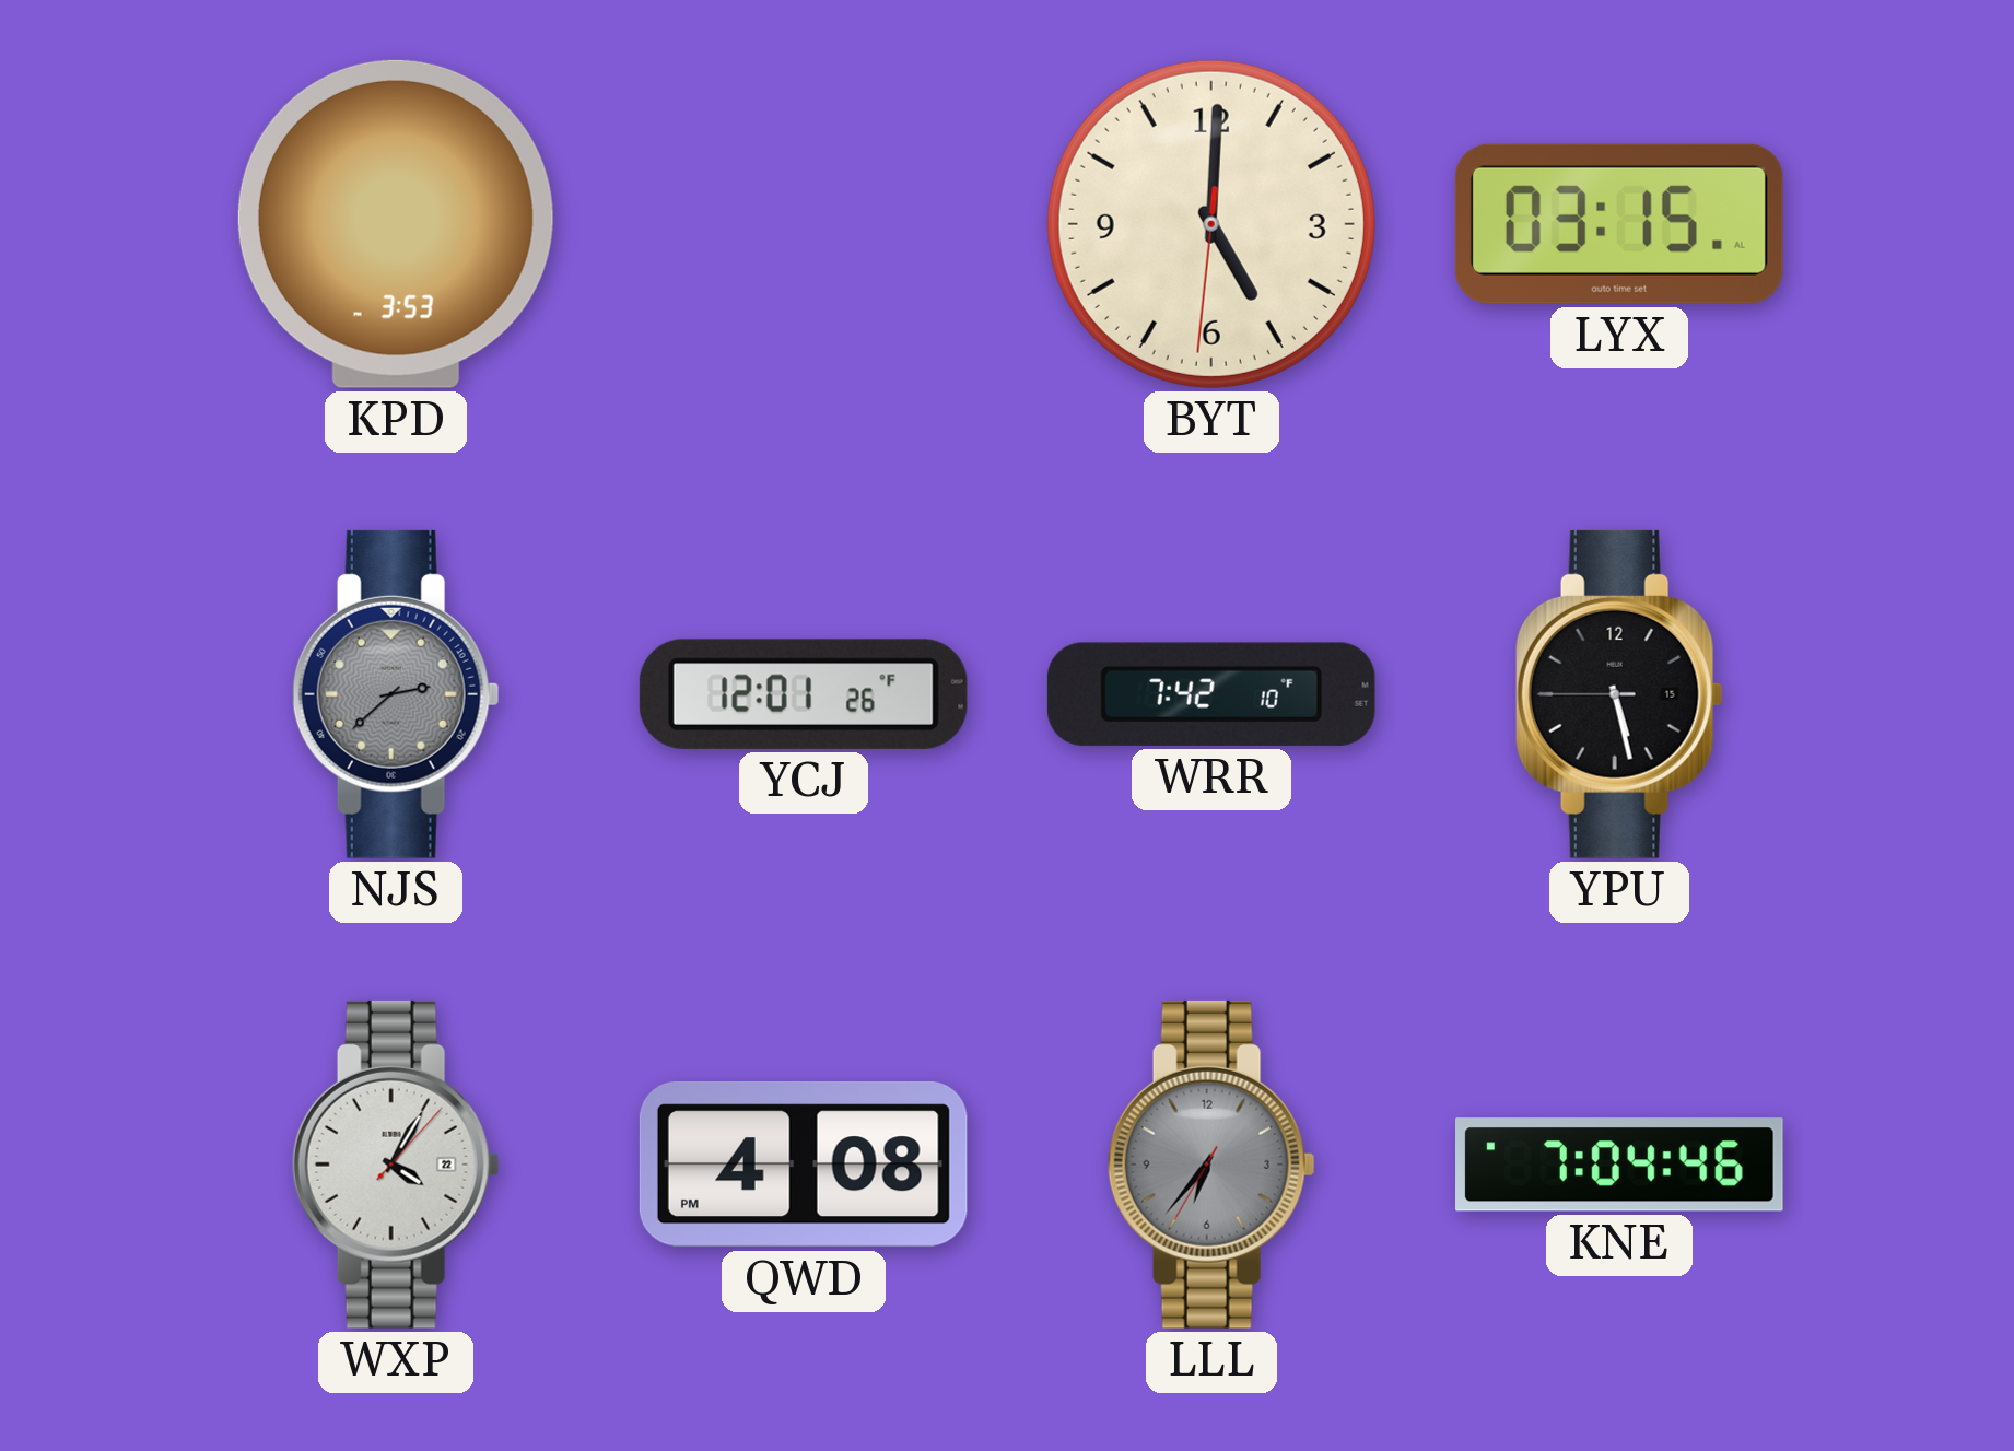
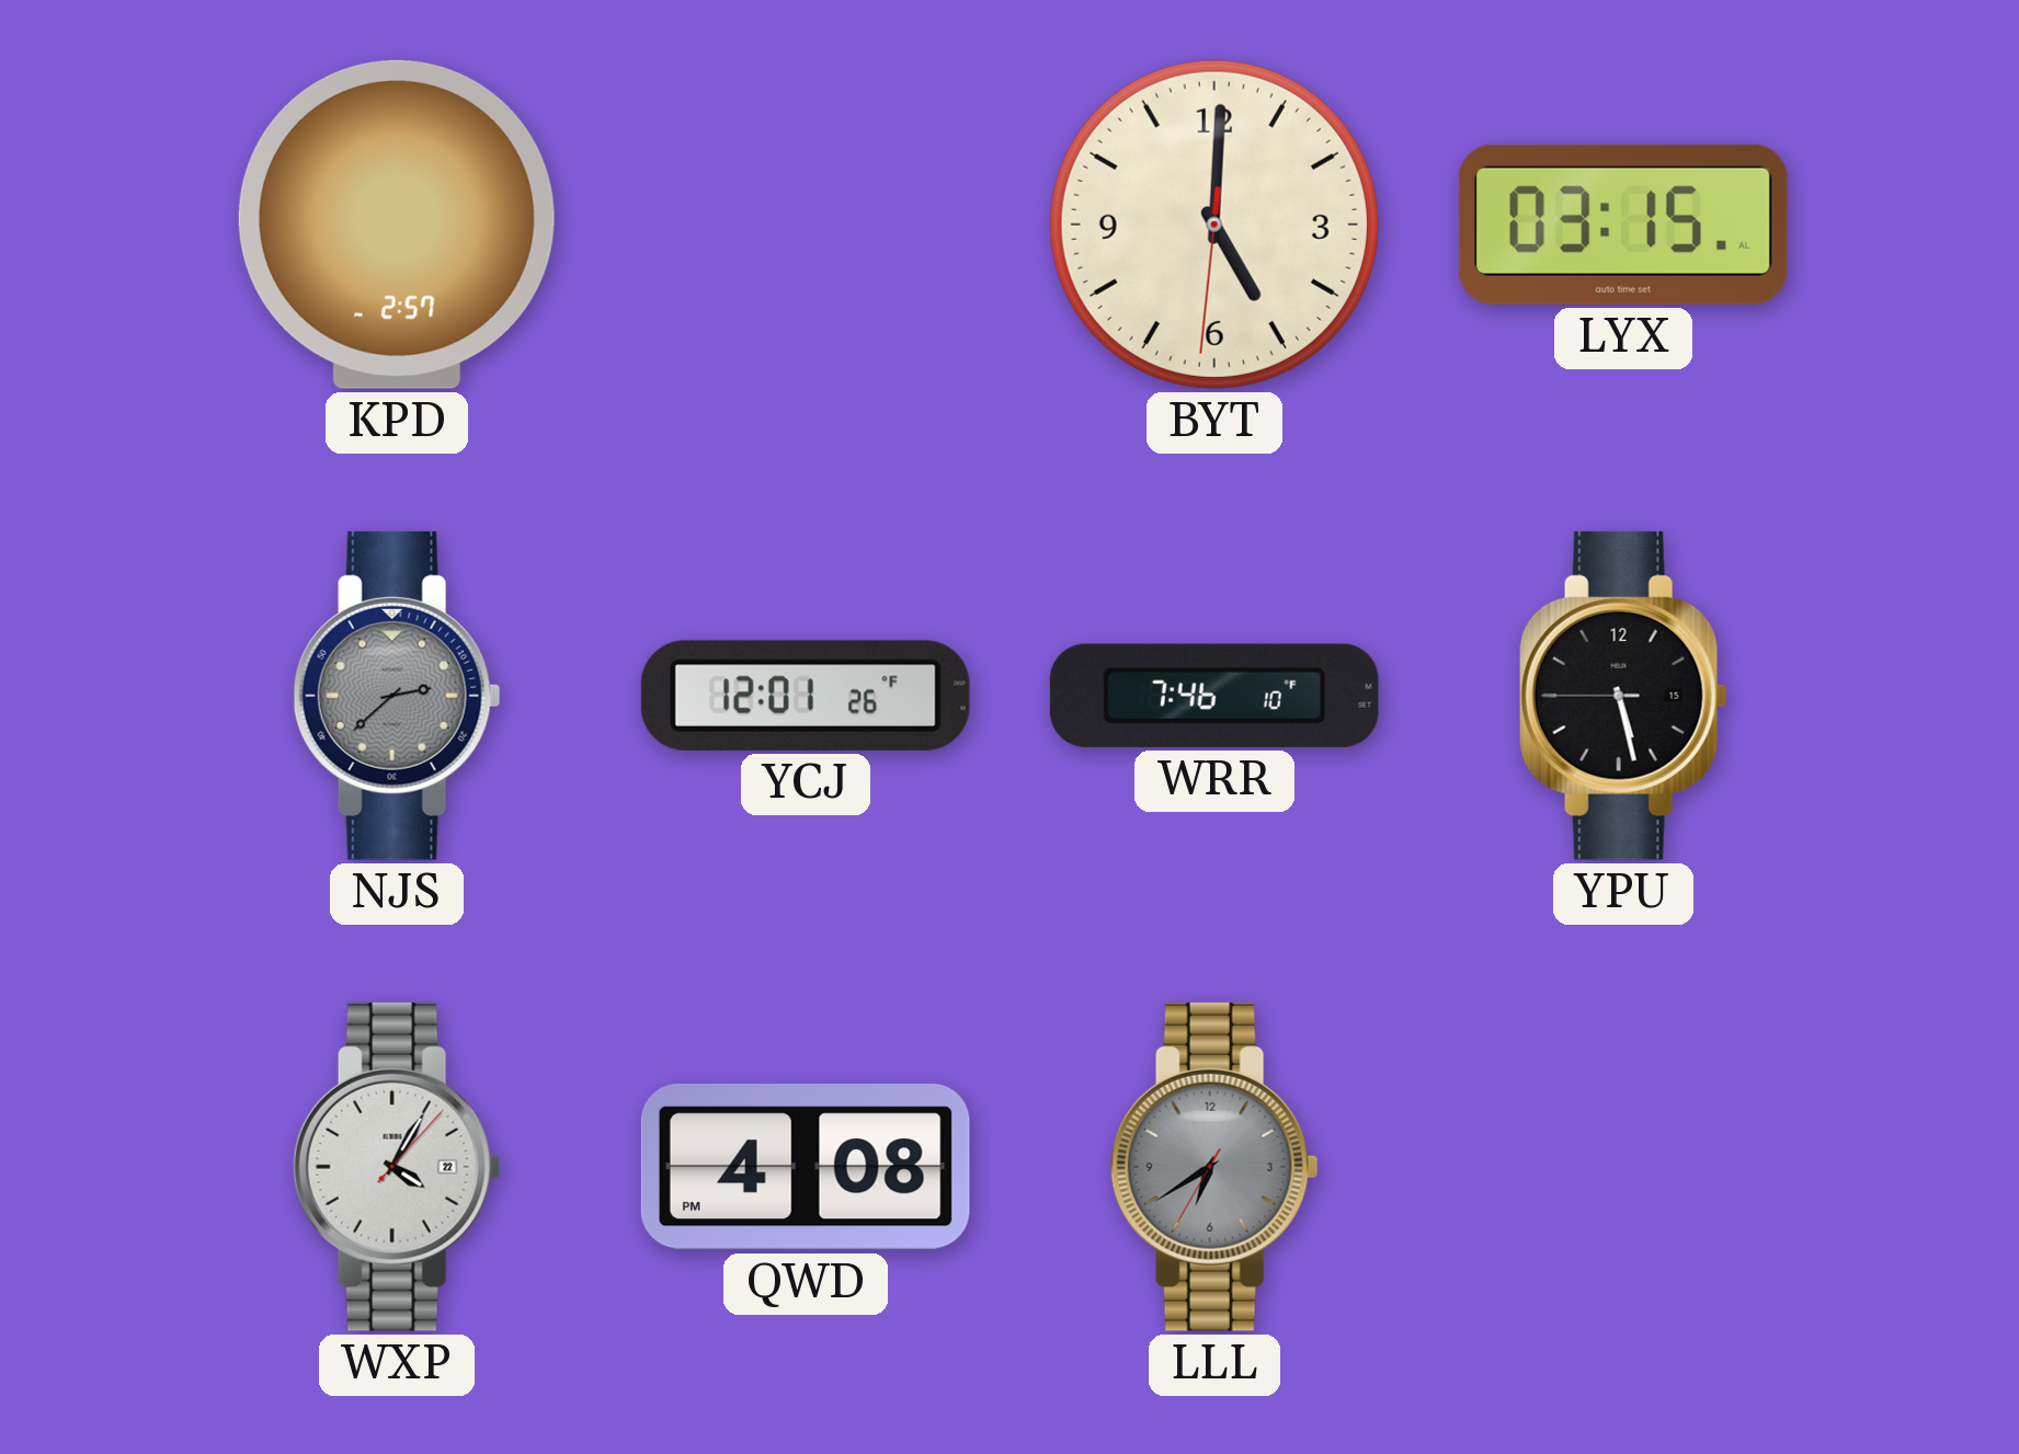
KPD: 3:53 -> 2:57 (397, 225)
WRR: 7:42 -> 7:46 (1214, 696)
LLL: 6:36 -> 6:39 (1214, 1167)
KNE: 7:04 -> none (1620, 1165)
